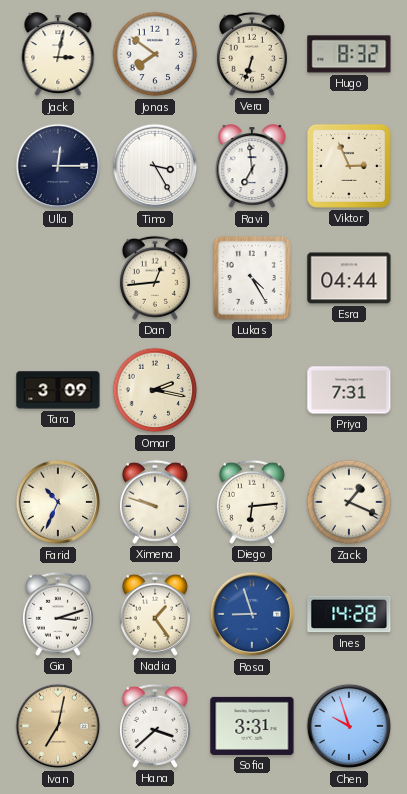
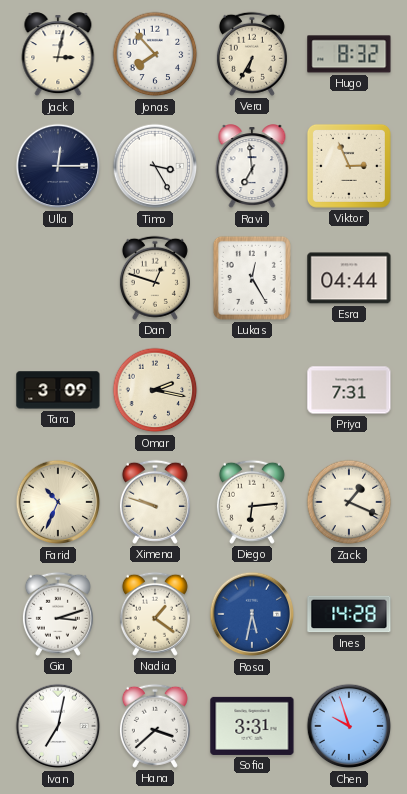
Jonas: 7:51 -> 7:53 (155, 54)
Vera: 6:33 -> 6:35 (252, 54)
Dan: 12:44 -> 12:48 (155, 278)
Lukas: 4:25 -> 12:25 (252, 278)
Nadia: 1:24 -> 1:21 (155, 614)
Rosa: 8:57 -> 5:32 (252, 614)
Ivan dial: champagne -> white (58, 726)
